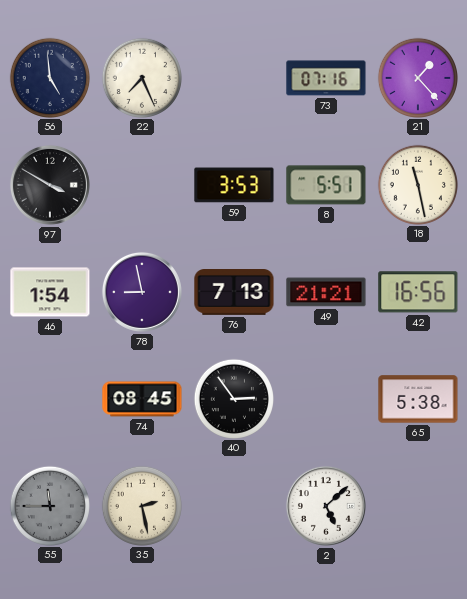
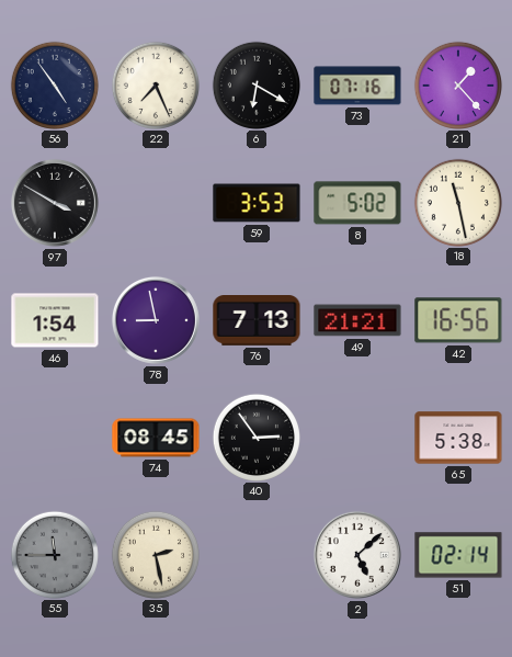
56: 4:59 -> 4:54 (54, 84)
6: none -> 6:20 (255, 84)
8: 5:51 -> 5:02 (357, 203)
51: none -> 02:14 (458, 555)
